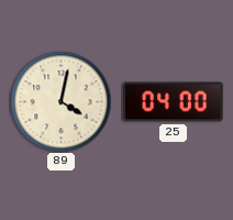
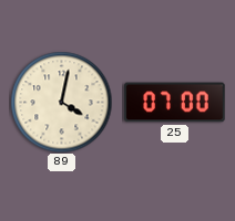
25: 04:00 -> 07:00 (175, 103)
